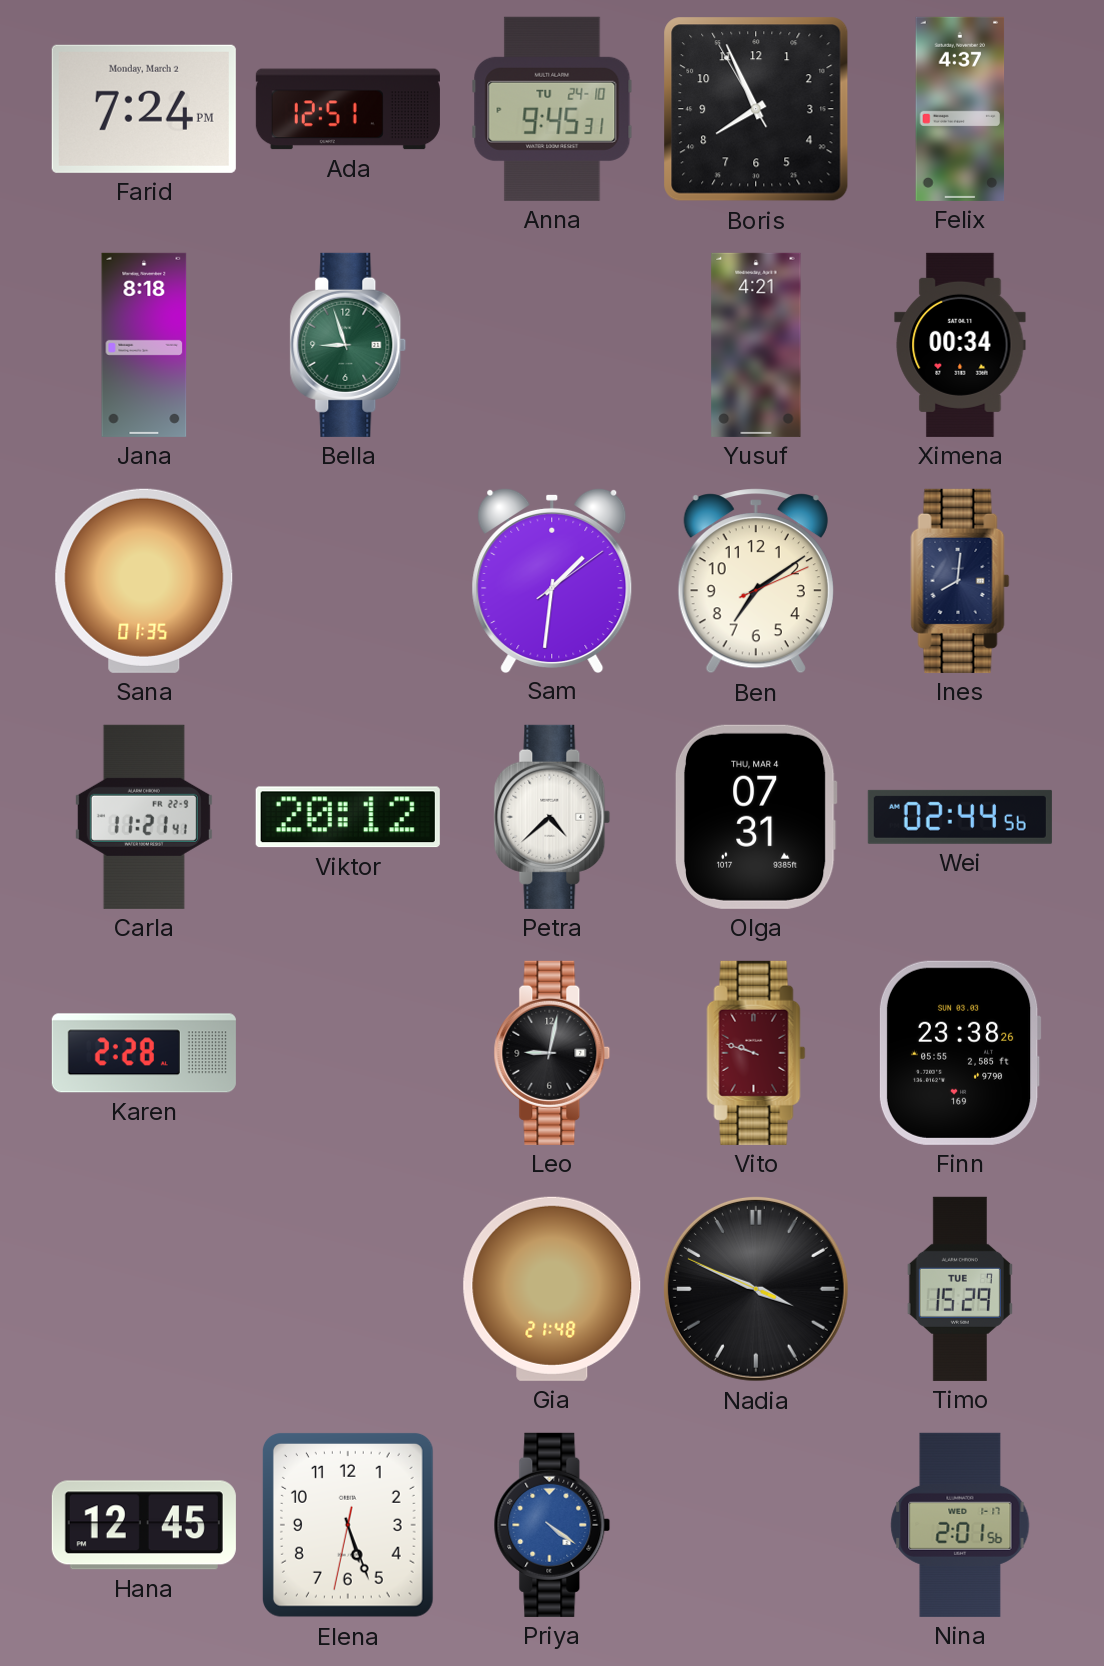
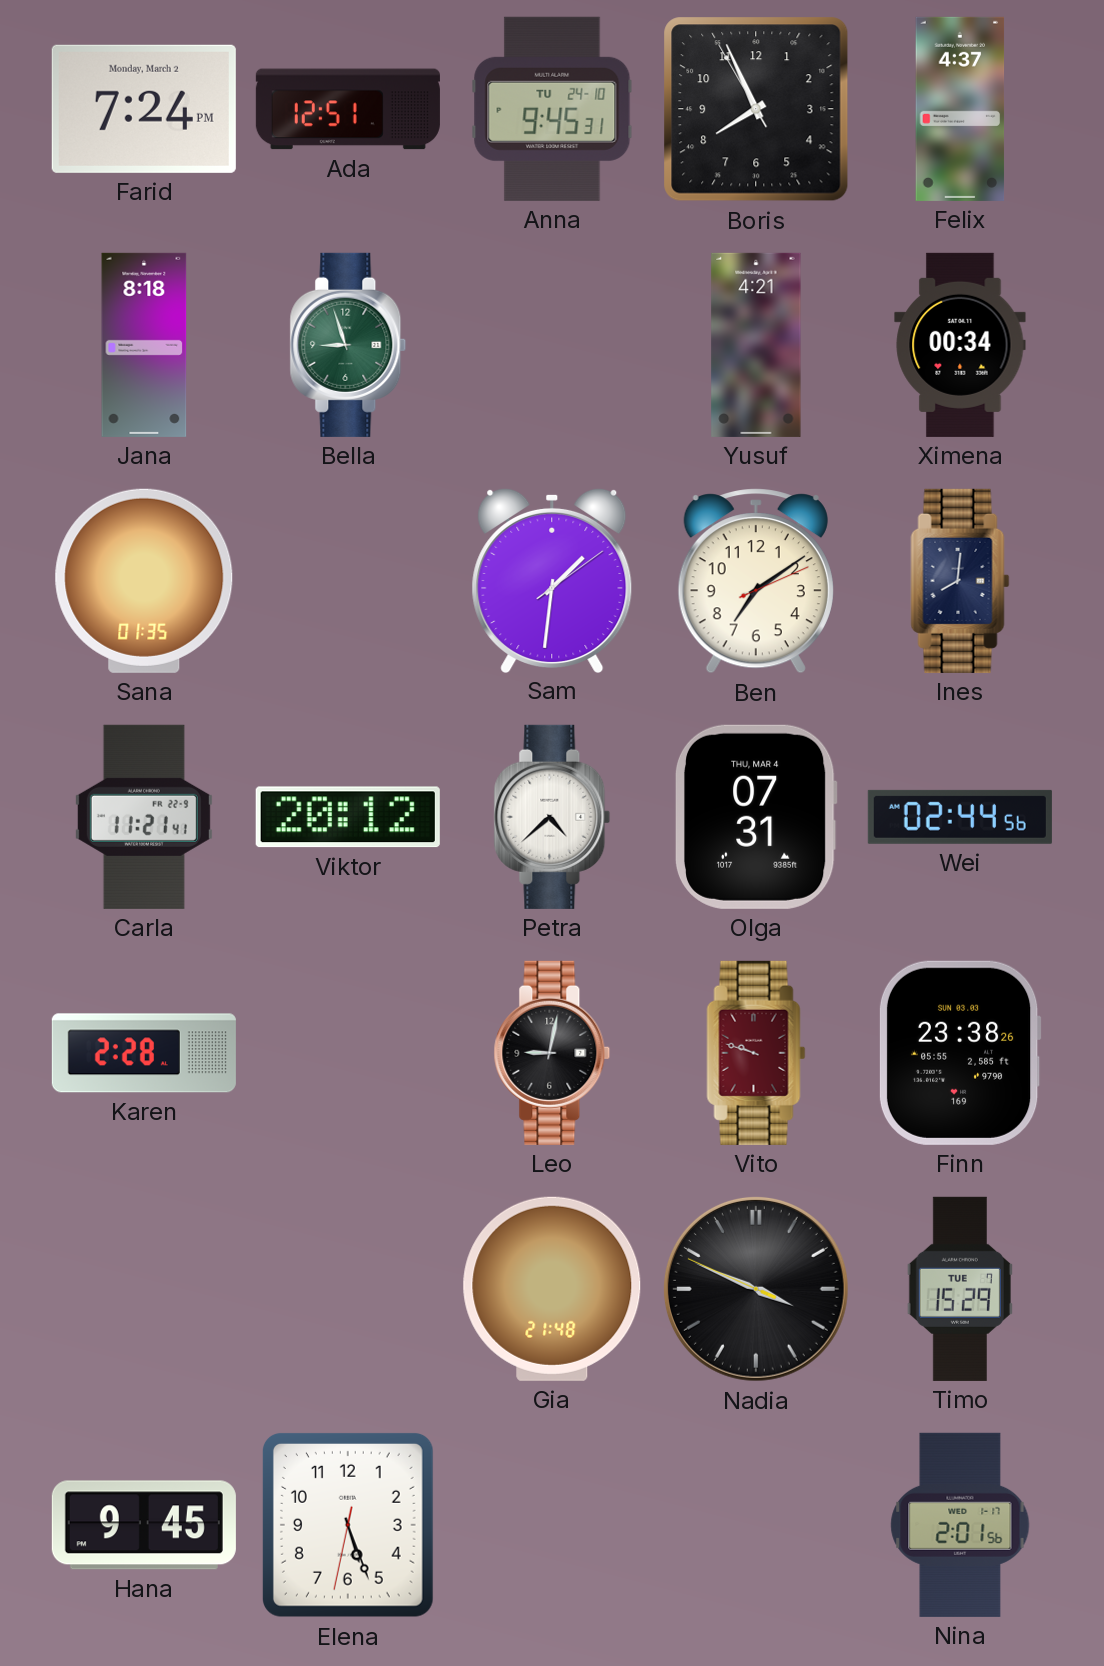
Hana: 12:45 -> 9:45 (144, 1525)
Priya: 4:21 -> none (552, 1525)
